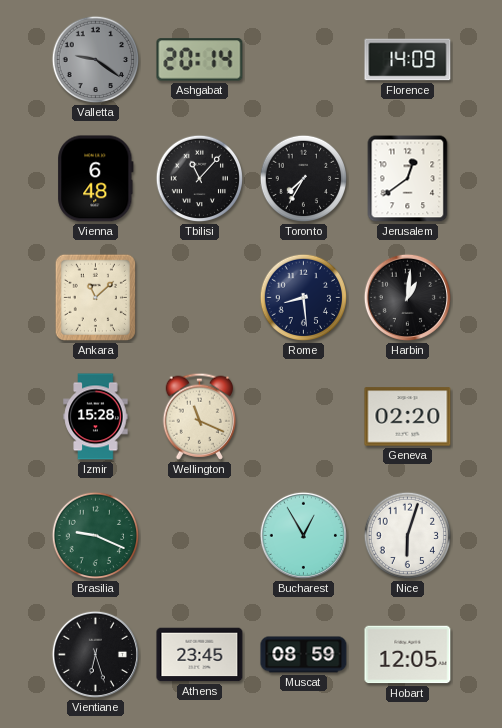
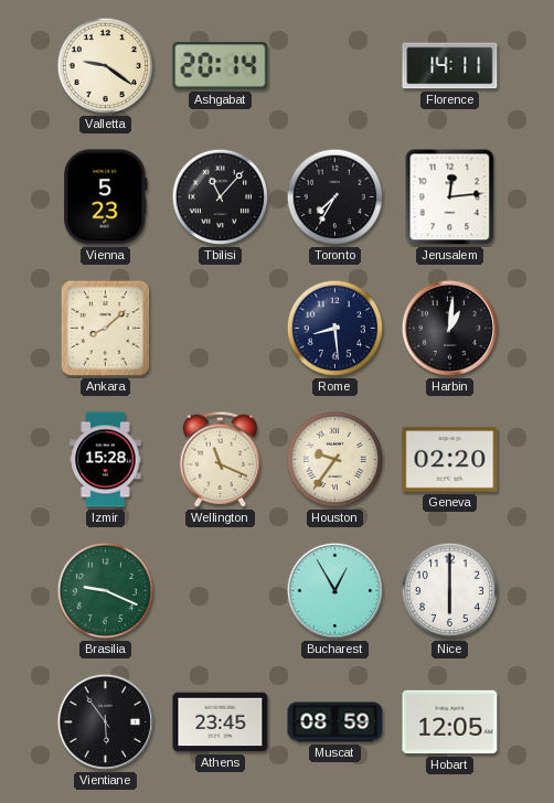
Valletta dial: grey -> cream (106, 66)
Florence: 14:09 -> 14:11 (450, 66)
Vienna: 6:48 -> 5:23 (106, 197)
Jerusalem: 12:39 -> 12:14 (450, 197)
Ankara: 11:08 -> 8:08 (105, 328)
Houston: none -> 9:36 (335, 460)
Nice: 6:03 -> 6:00 (450, 591)
Vientiane: 6:27 -> 5:54 (105, 721)
